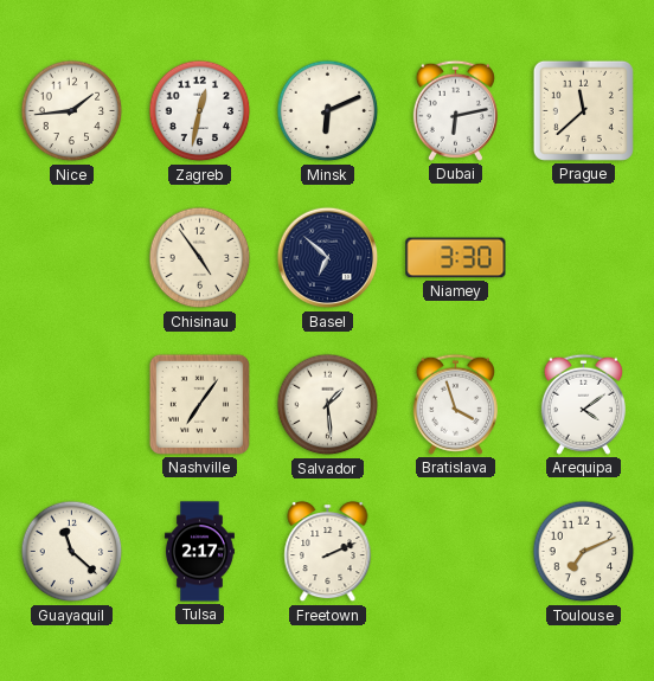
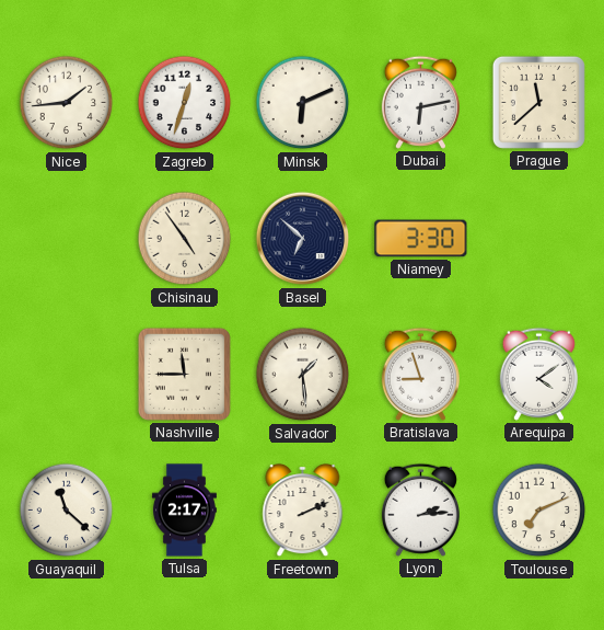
Zagreb: 12:32 -> 12:33 (185, 103)
Nashville: 7:06 -> 11:45 (184, 374)
Bratislava: 3:57 -> 8:57 (420, 374)
Lyon: none -> 2:14 (420, 509)
